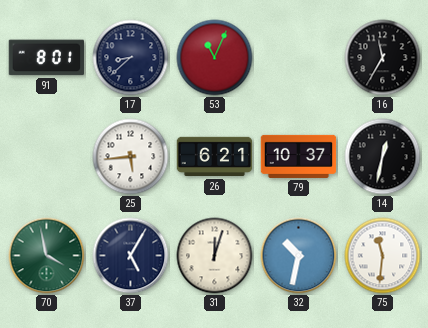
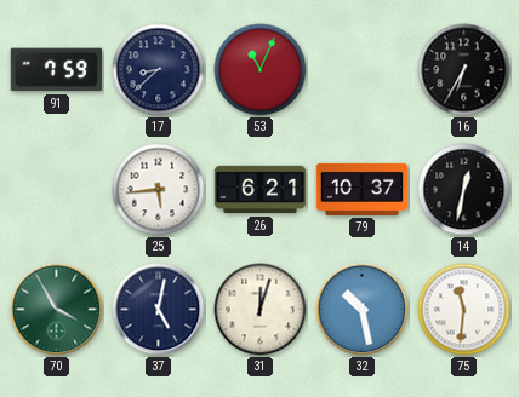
91: 8:01 -> 7:59 (57, 70)
16: 11:35 -> 6:35 (464, 70)
70: 3:58 -> 3:55 (57, 310)
37: 5:05 -> 5:02 (159, 310)
32: 10:32 -> 10:28 (363, 310)
